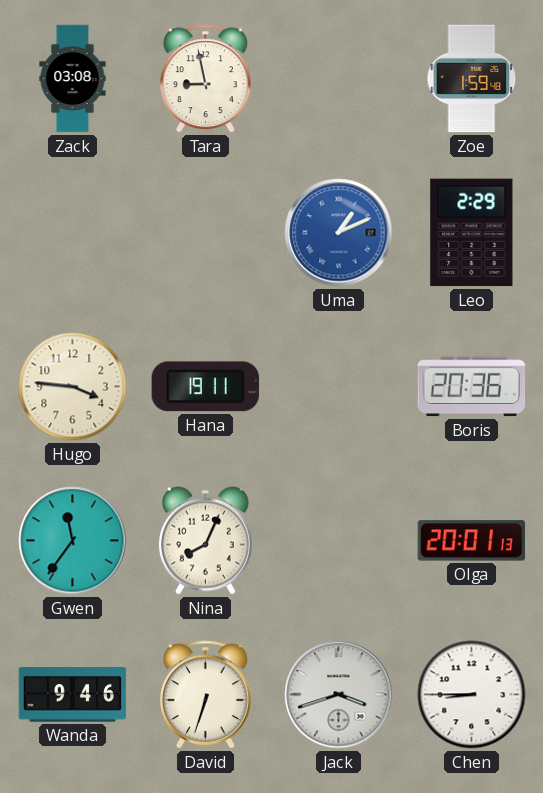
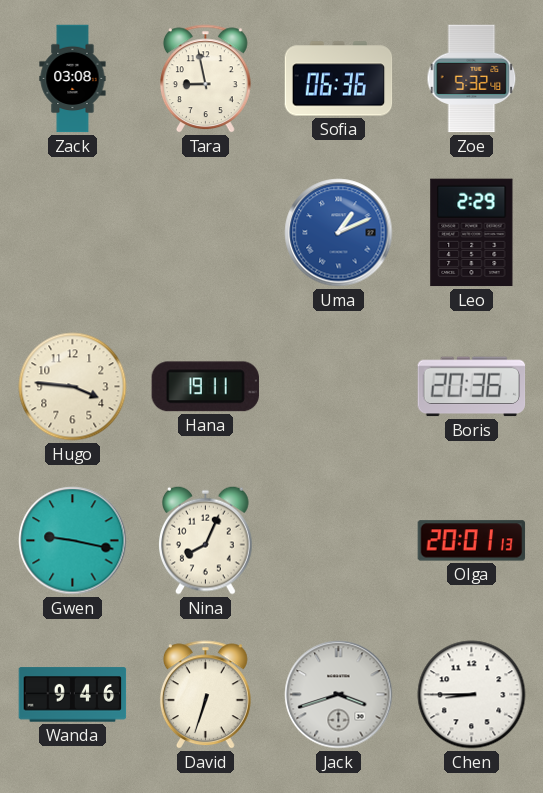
Sofia: none -> 06:36 (339, 79)
Zoe: 1:59 -> 5:32 (472, 79)
Gwen: 11:36 -> 9:17 (73, 541)
